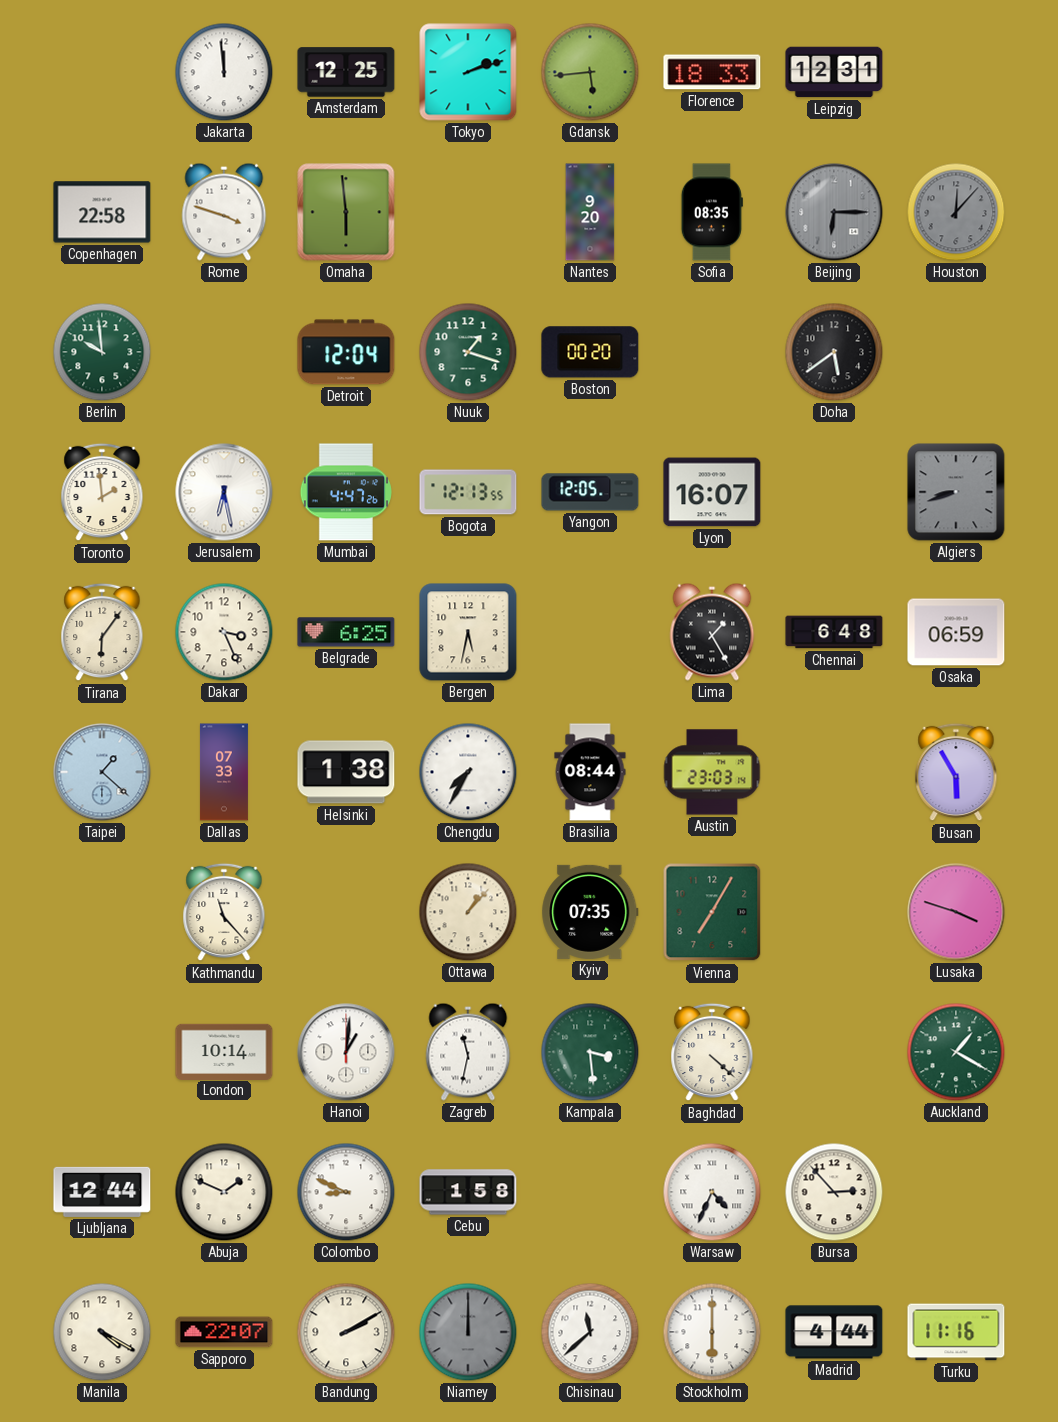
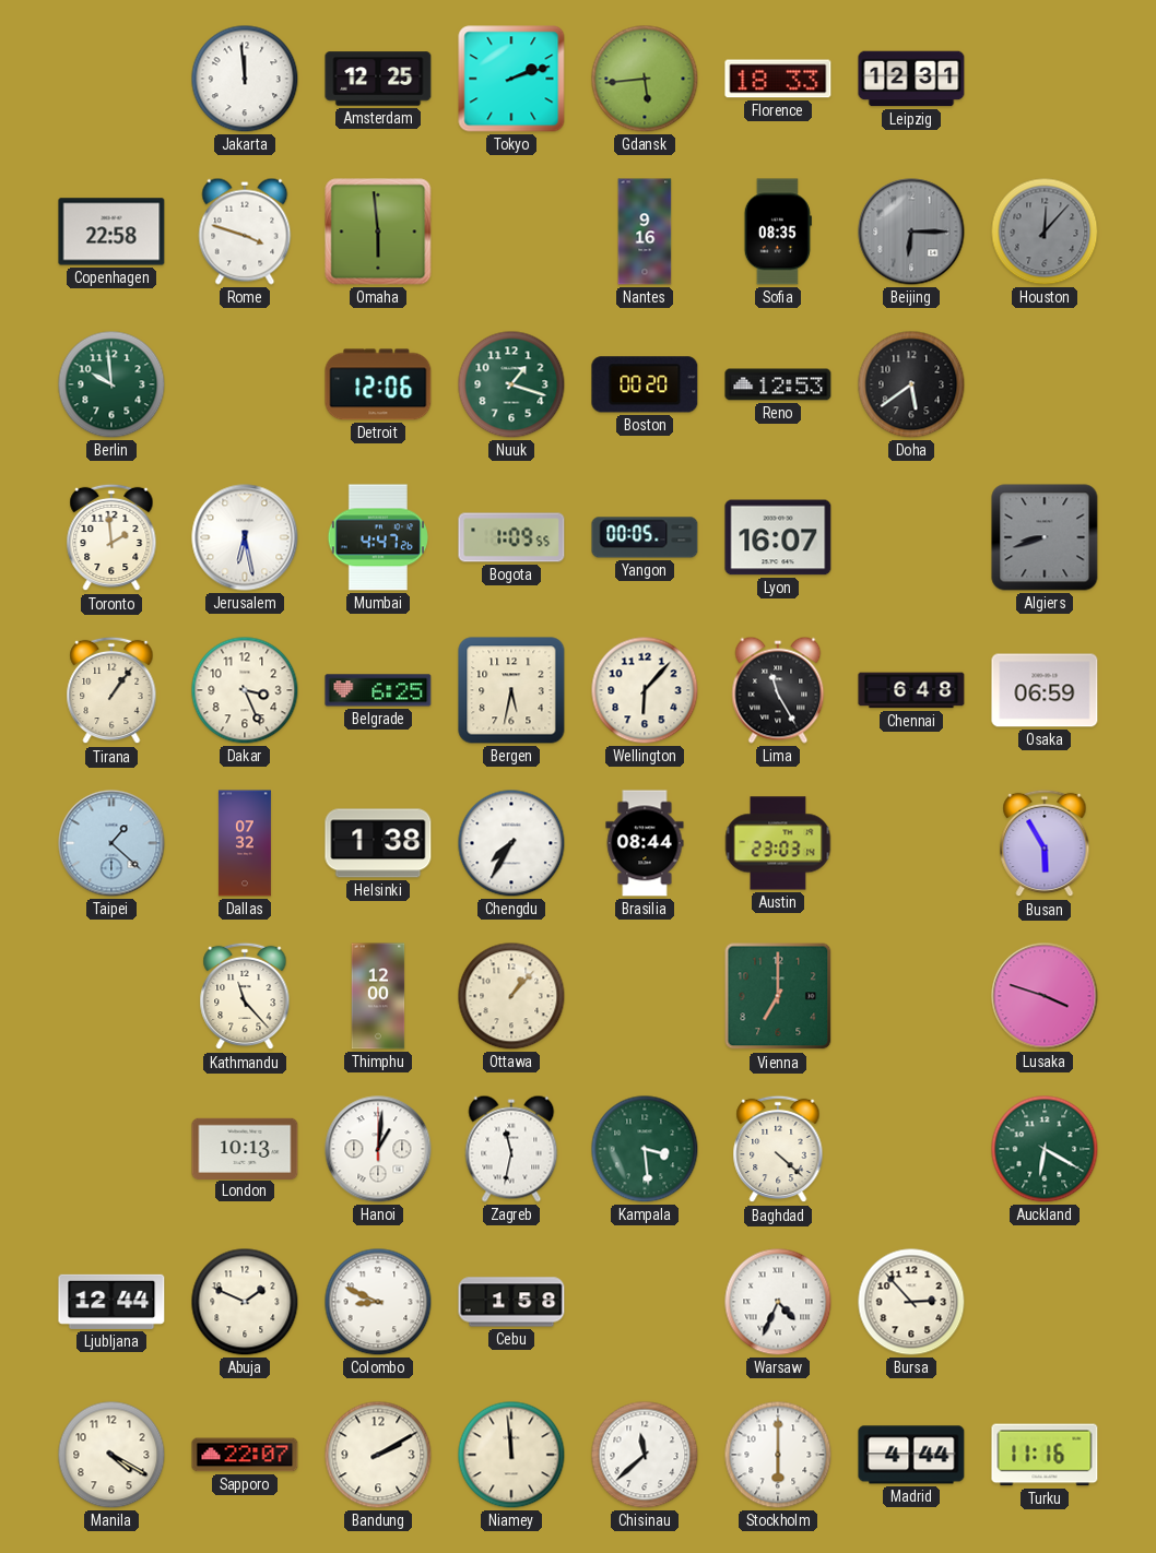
Nantes: 9:20 -> 9:16 (645, 232)
Detroit: 12:04 -> 12:06 (378, 384)
Reno: none -> 12:53 (778, 384)
Bogota: 12:13 -> 1:09 (511, 537)
Yangon: 12:05 -> 00:05 (645, 537)
Tirana: 6:06 -> 1:06 (111, 690)
Wellington: none -> 6:07 (645, 690)
Lima: 1:25 -> 11:25 (778, 690)
Dallas: 07:33 -> 07:32 (245, 843)
Thimphu: none -> 12:00 (378, 996)
Kyiv: 07:35 -> none (590, 912)
Vienna: 7:05 -> 7:00 (778, 996)
London: 10:14 -> 10:13 (245, 1148)
Auckland: 1:20 -> 6:20 (1045, 1149)
Niamey: 12:00 -> 11:59 (511, 1455)
Niamey dial: grey -> cream (511, 1455)
